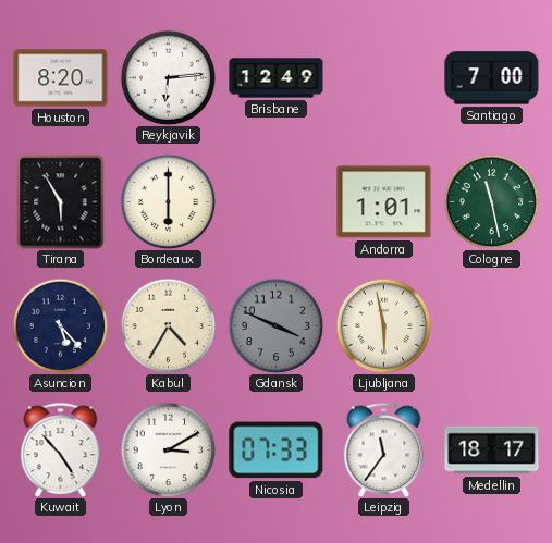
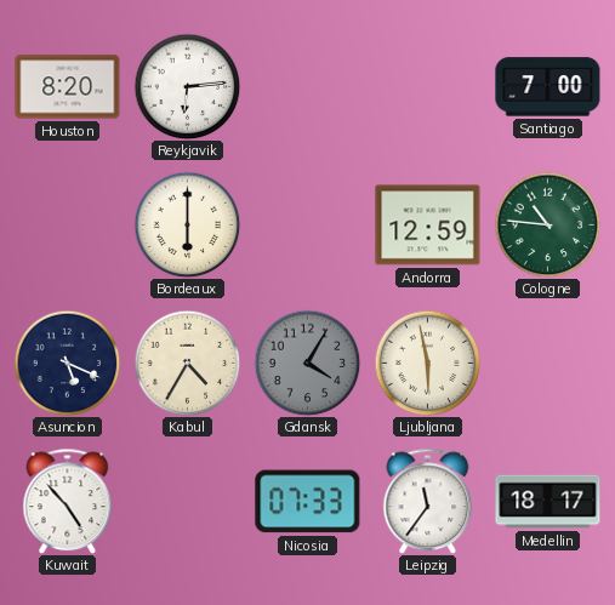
Brisbane: 12:49 -> none (277, 78)
Tirana: 5:55 -> none (61, 202)
Andorra: 1:01 -> 12:59 (428, 226)
Cologne: 11:28 -> 10:46 (547, 224)
Asuncion: 5:23 -> 5:19 (67, 363)
Gdansk: 3:49 -> 4:05 (307, 363)
Lyon: 3:10 -> none (168, 449)
